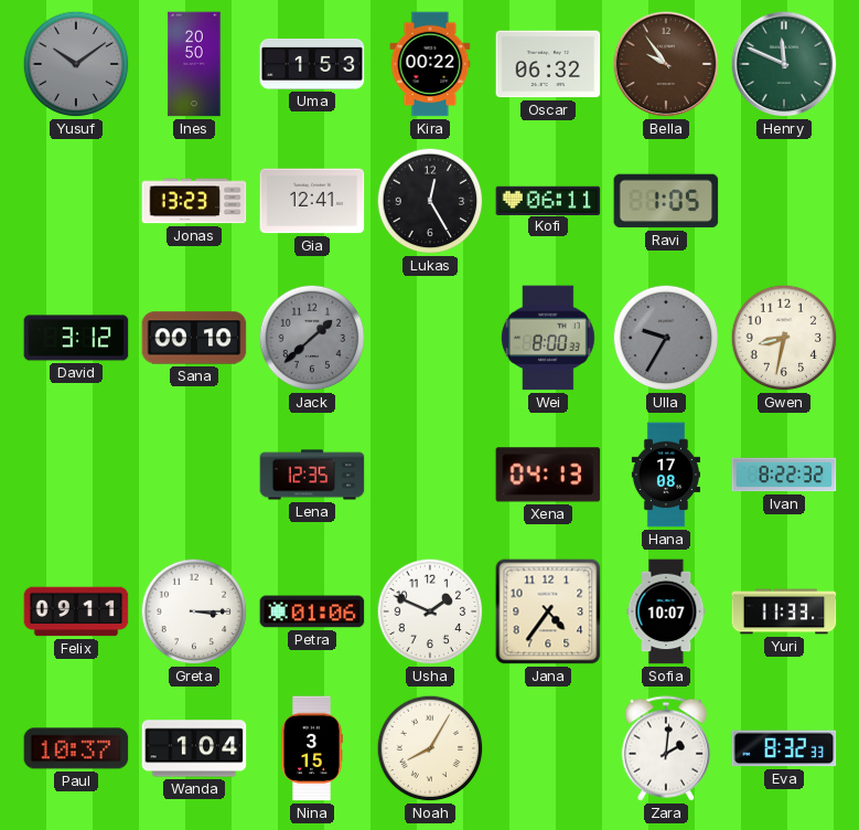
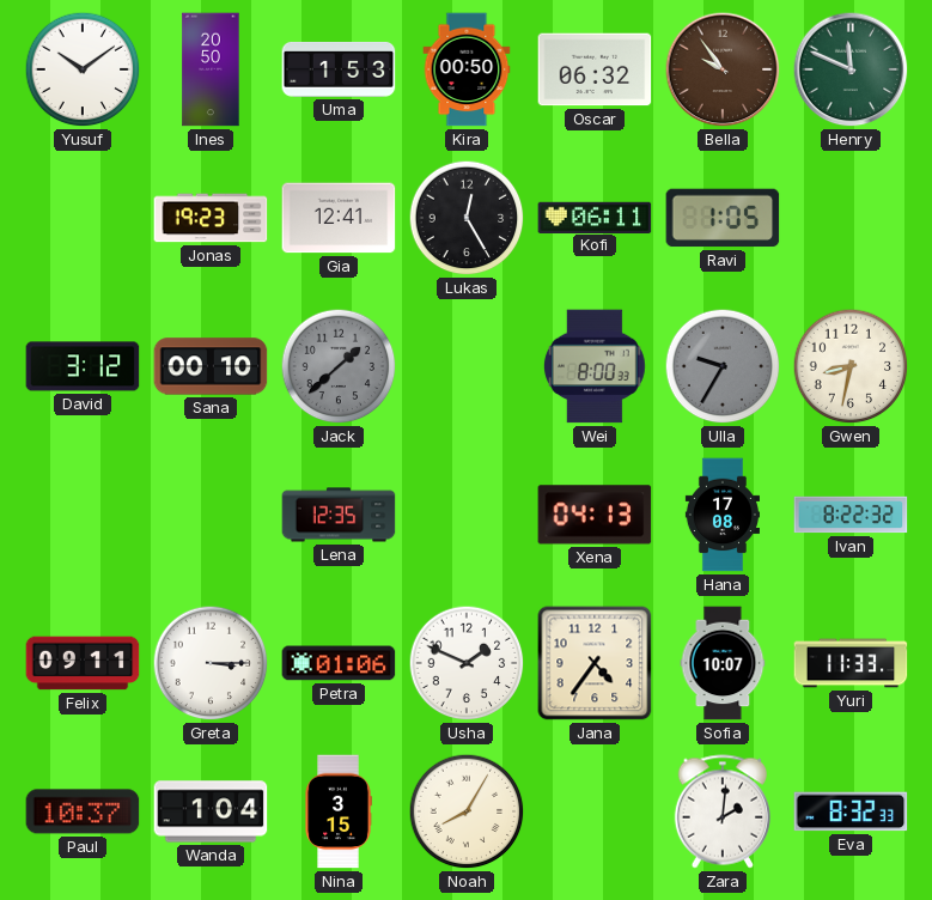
Yusuf dial: grey -> white (83, 69)
Kira: 00:22 -> 00:50 (467, 69)
Jonas: 13:23 -> 19:23 (211, 218)
